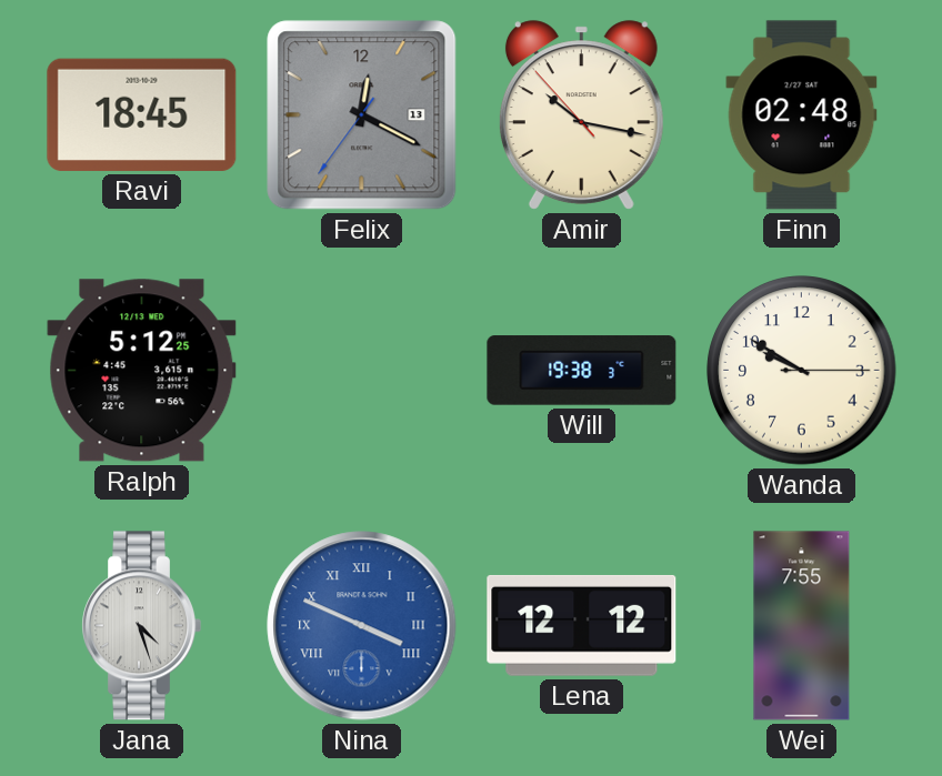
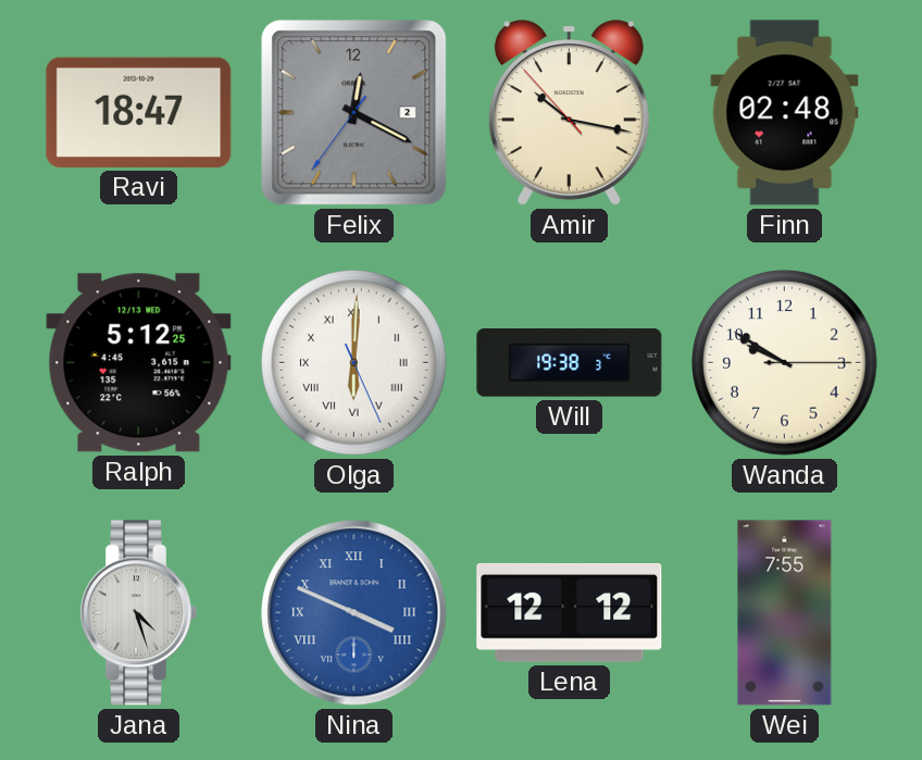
Ravi: 18:45 -> 18:47 (139, 112)
Felix date: 13 -> 2 (354, 113)
Olga: none -> 6:00 (354, 363)
